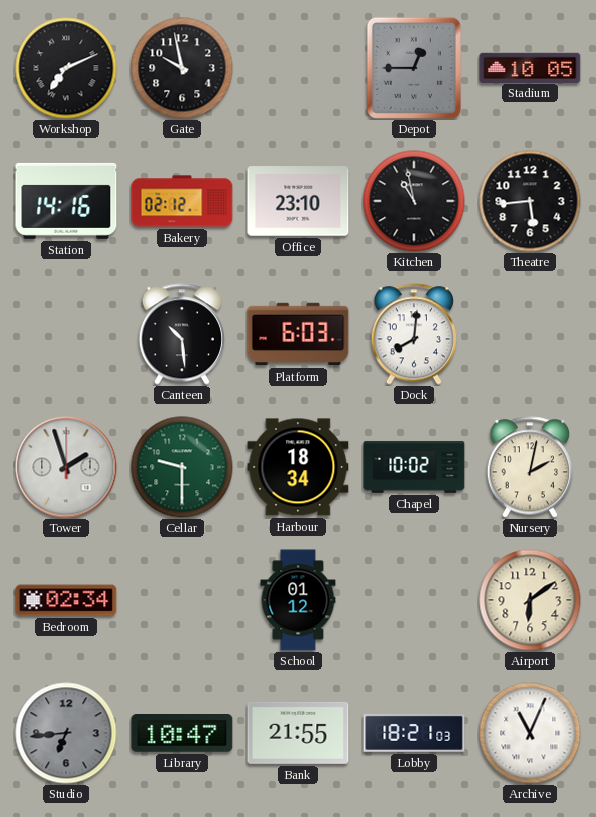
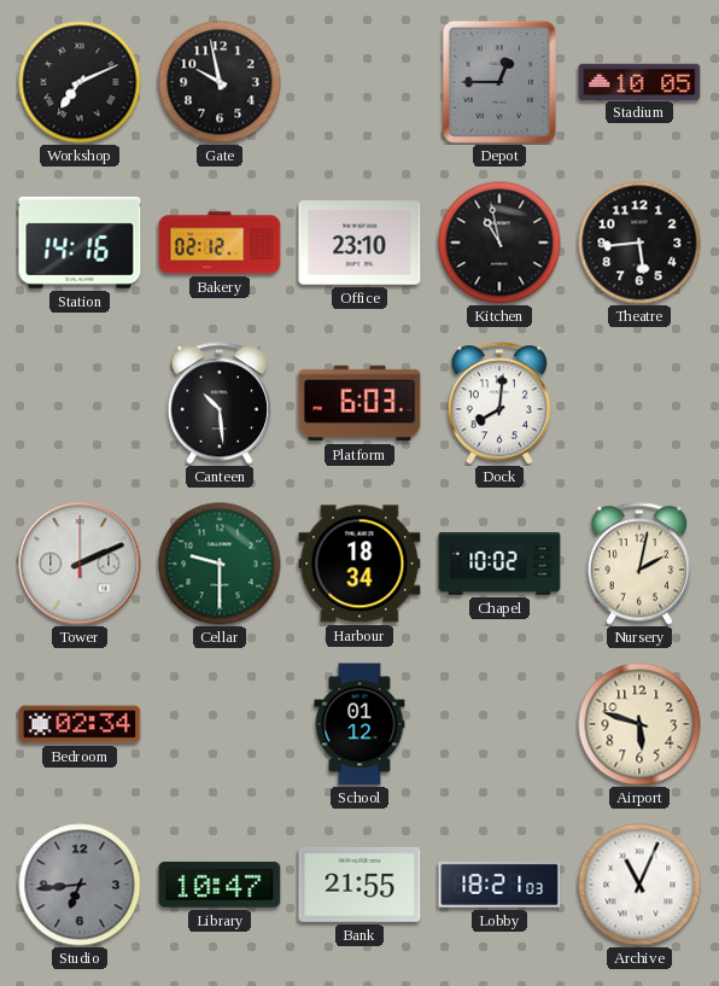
Tower: 1:57 -> 2:11 (80, 564)
Airport: 6:09 -> 5:48 (639, 724)
